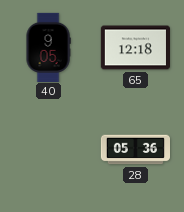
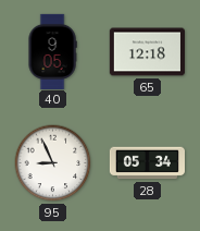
95: none -> 8:56 (53, 163)
28: 05:36 -> 05:34 (147, 163)
